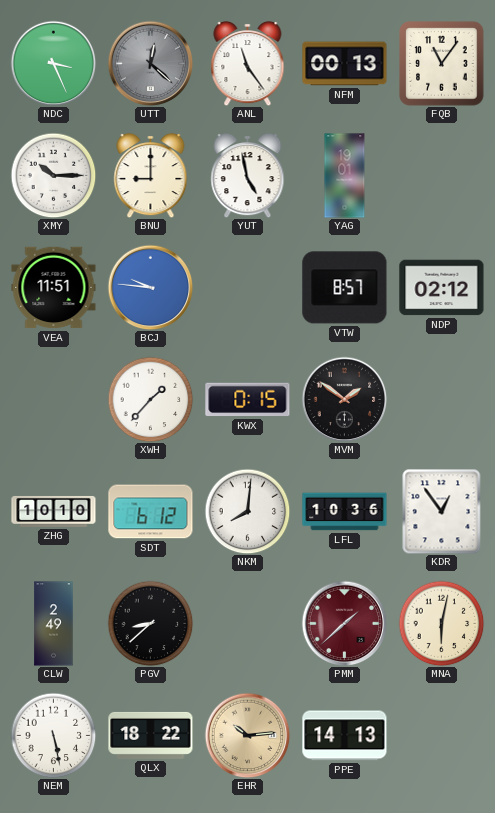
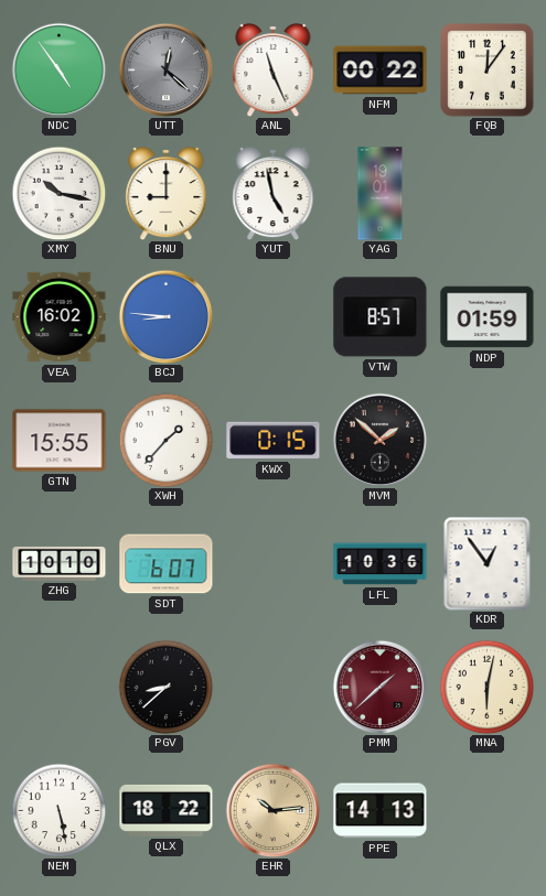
NDC: 3:26 -> 4:54 (58, 69)
ANL: 11:24 -> 11:26 (274, 69)
NFM: 00:13 -> 00:22 (381, 71)
FQB: 11:06 -> 12:06 (488, 71)
XMY: 10:15 -> 10:17 (58, 193)
VEA: 11:51 -> 16:02 (60, 317)
BCJ: 9:46 -> 8:46 (165, 316)
NDP: 02:12 -> 01:59 (488, 317)
GTN: none -> 15:55 (60, 441)
MVM: 1:51 -> 1:52 (379, 440)
SDT: 6:12 -> 6:07 (167, 564)
NKM: 8:01 -> none (247, 511)
CLW: 2:49 -> none (54, 624)
